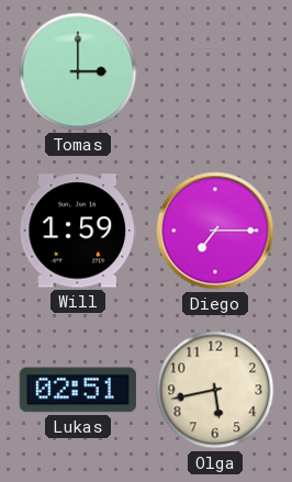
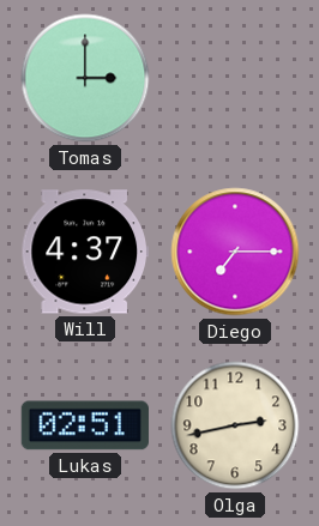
Will: 1:59 -> 4:37 (85, 252)
Olga: 5:43 -> 2:43 (235, 425)
